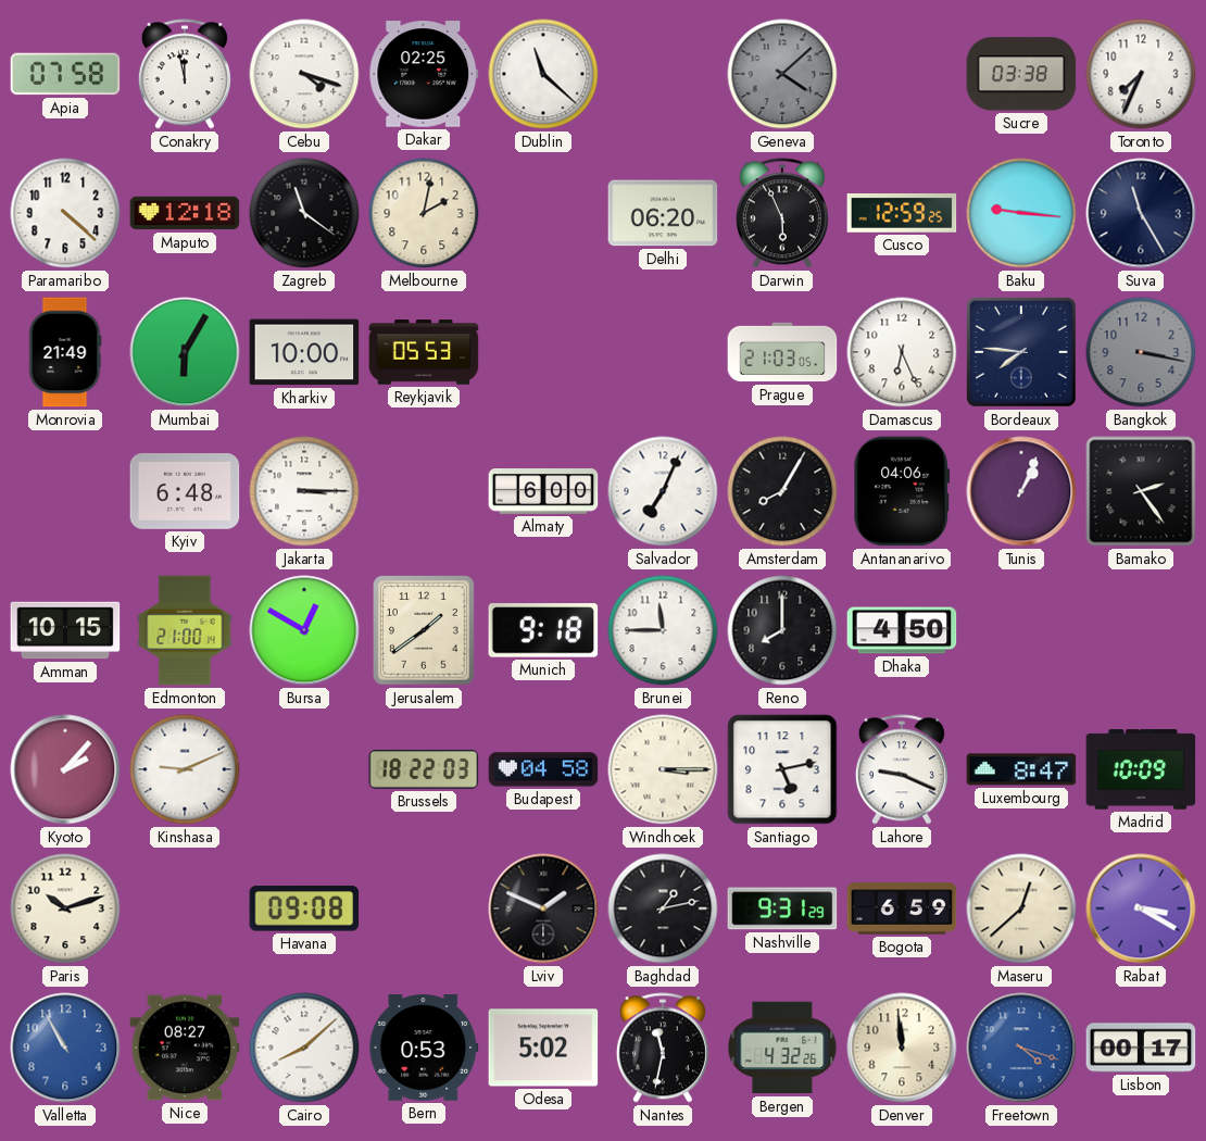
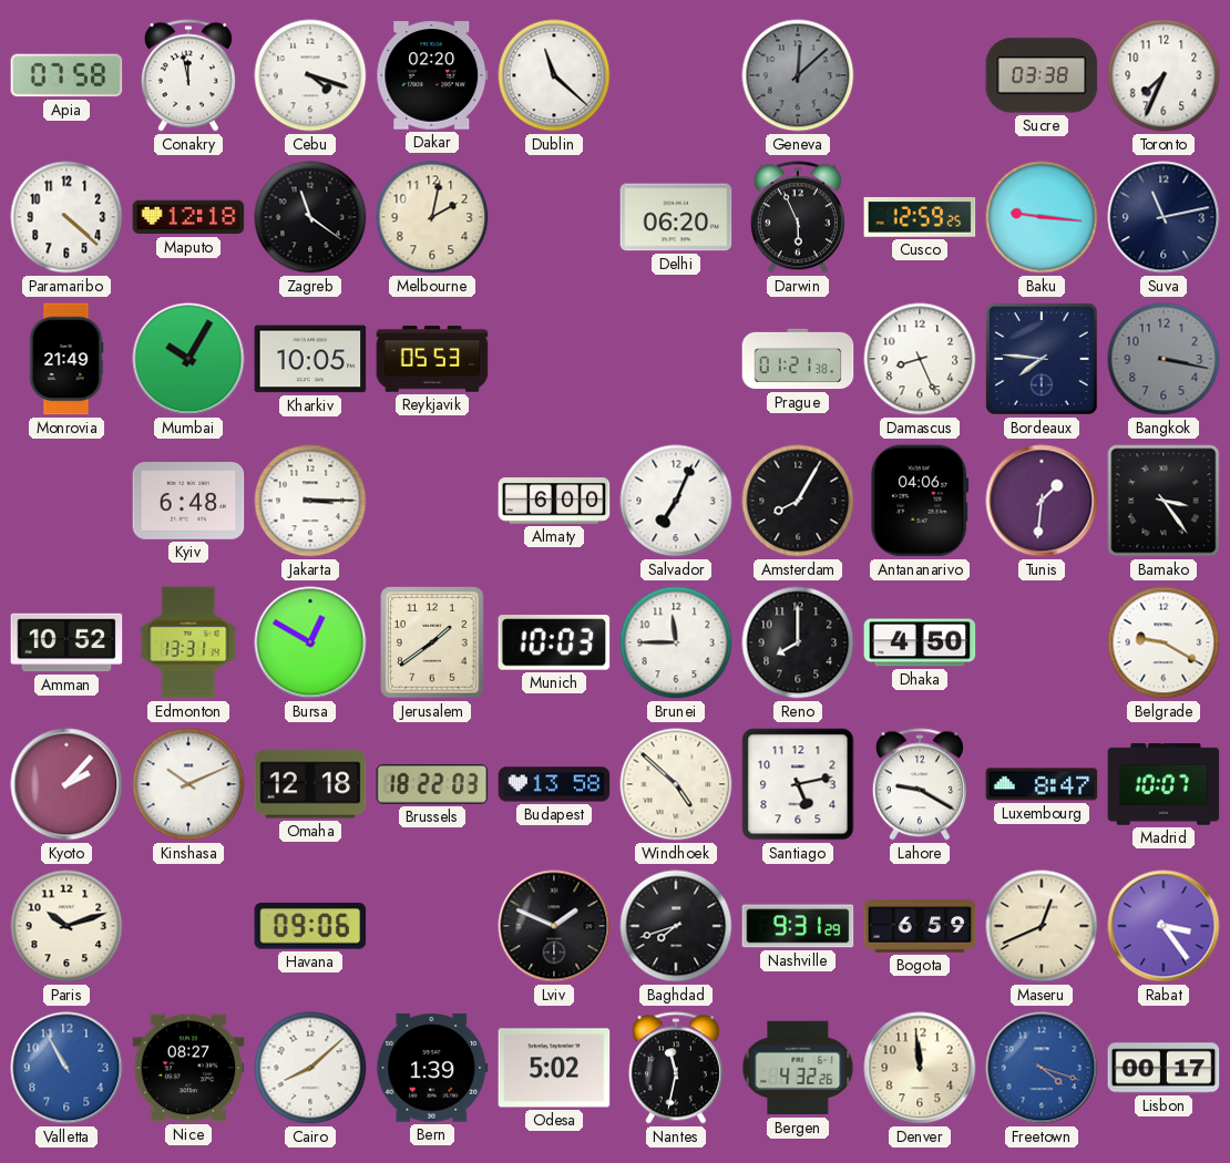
Dakar: 02:25 -> 02:20 (432, 75)
Geneva: 4:08 -> 12:08 (798, 75)
Suva: 11:25 -> 11:13 (1164, 217)
Mumbai: 6:05 -> 10:05 (188, 359)
Kharkiv: 10:00 -> 10:05 (310, 359)
Prague: 21:03 -> 01:21 (798, 359)
Damascus: 6:26 -> 8:26 (920, 359)
Tunis: 1:04 -> 1:31 (1042, 501)
Bamako: 2:24 -> 3:24 (1164, 501)
Amman: 10:15 -> 10:52 (66, 642)
Edmonton: 21:00 -> 13:31 (188, 642)
Munich: 9:18 -> 10:03 (554, 642)
Belgrade: none -> 9:20 (1164, 642)
Kinshasa: 9:11 -> 10:11 (188, 784)
Omaha: none -> 12:18 (310, 784)
Budapest: 04:58 -> 13:58 (554, 784)
Windhoek: 3:15 -> 4:52 (676, 784)
Lahore: 9:19 -> 9:20 (920, 784)
Madrid: 10:09 -> 10:07 (1164, 784)
Havana: 09:08 -> 09:06 (310, 926)
Baghdad: 1:13 -> 7:42 (676, 926)
Maseru: 12:38 -> 12:41 (1042, 926)
Rabat: 3:20 -> 3:24 (1164, 926)
Bern: 0:53 -> 1:39 (432, 1068)
